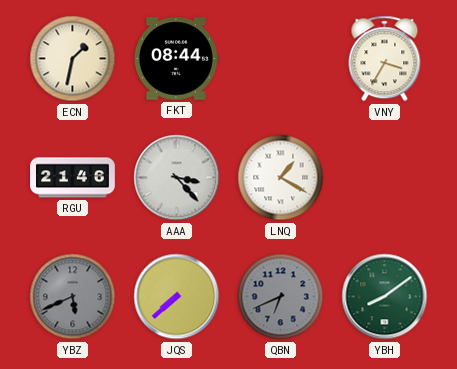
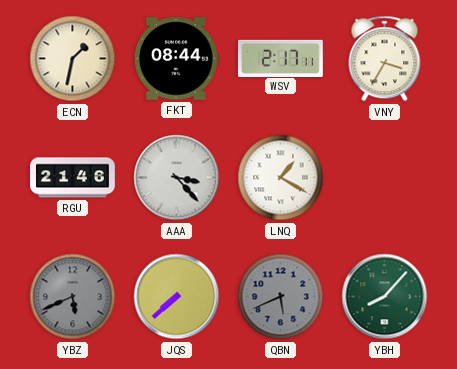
WSV: none -> 2:17 (281, 58)
QBN: 6:41 -> 5:41 (281, 297)
YBH: 8:09 -> 8:07 (385, 297)
